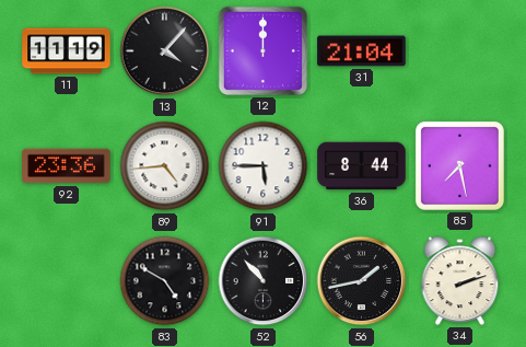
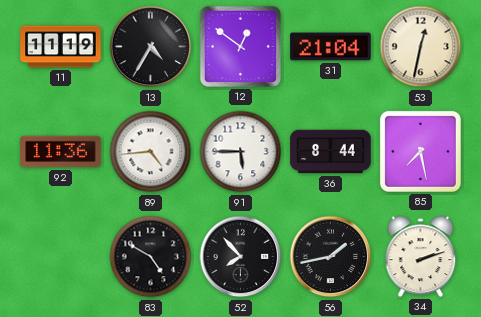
13: 4:07 -> 4:35 (151, 47)
12: 12:00 -> 12:51 (240, 46)
53: none -> 12:32 (421, 47)
92: 23:36 -> 11:36 (61, 152)
52: 10:53 -> 7:53 (241, 257)
